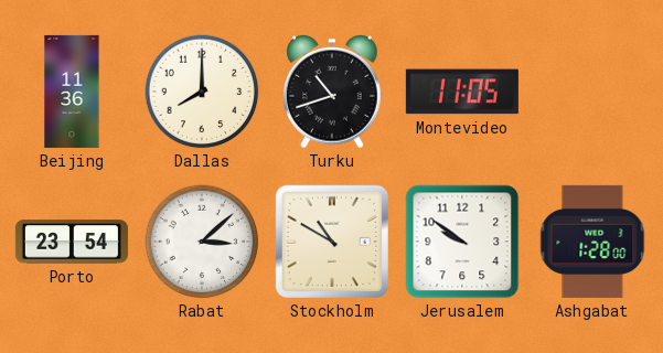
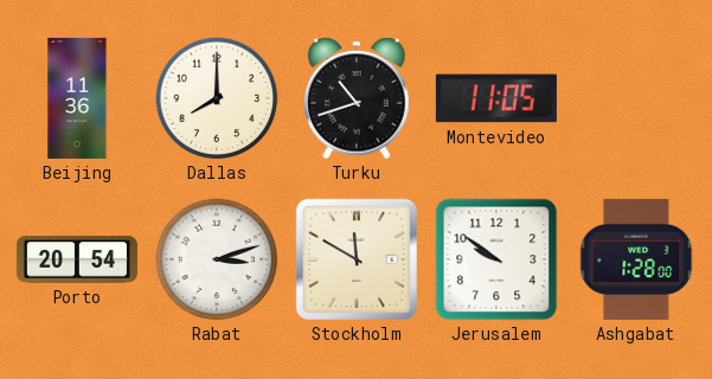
Porto: 23:54 -> 20:54 (77, 259)
Rabat: 3:08 -> 3:12 (217, 259)
Stockholm: 10:50 -> 11:50 (357, 259)
